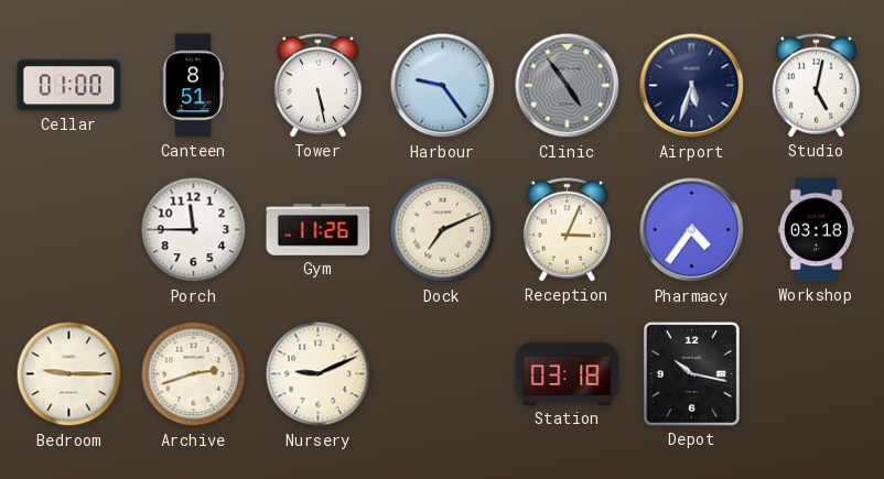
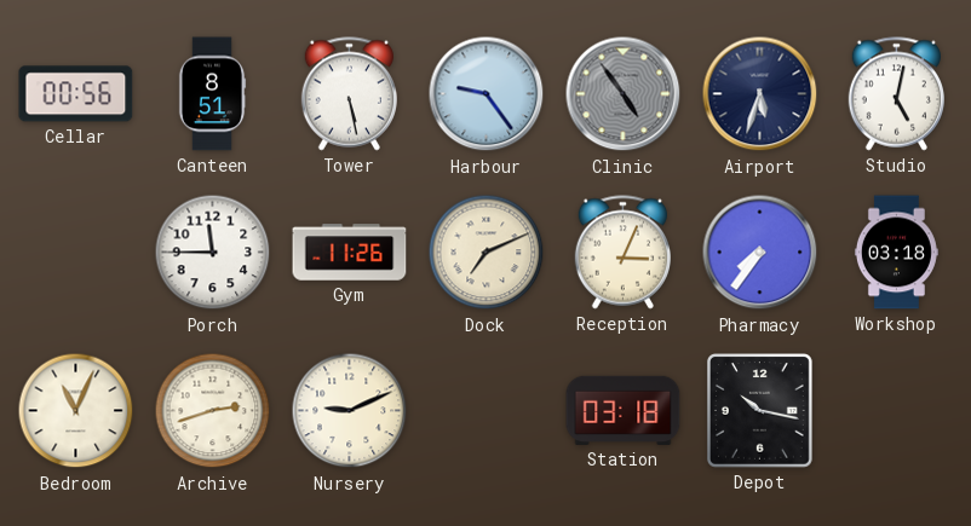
Cellar: 01:00 -> 00:56 (76, 94)
Pharmacy: 4:36 -> 7:36 (760, 253)
Bedroom: 9:15 -> 11:04 (76, 411)
